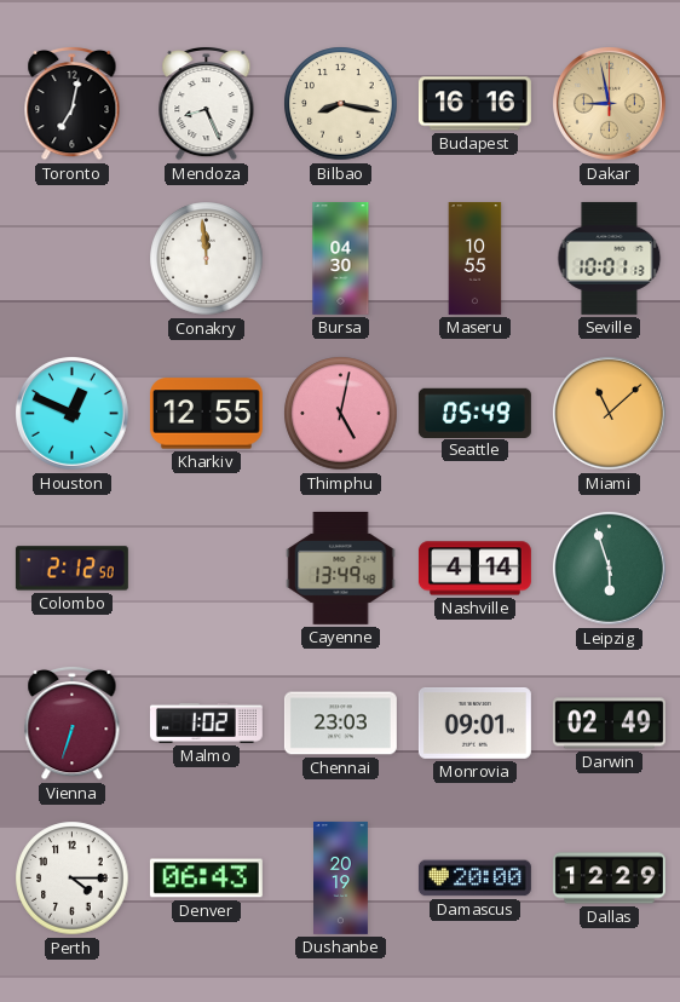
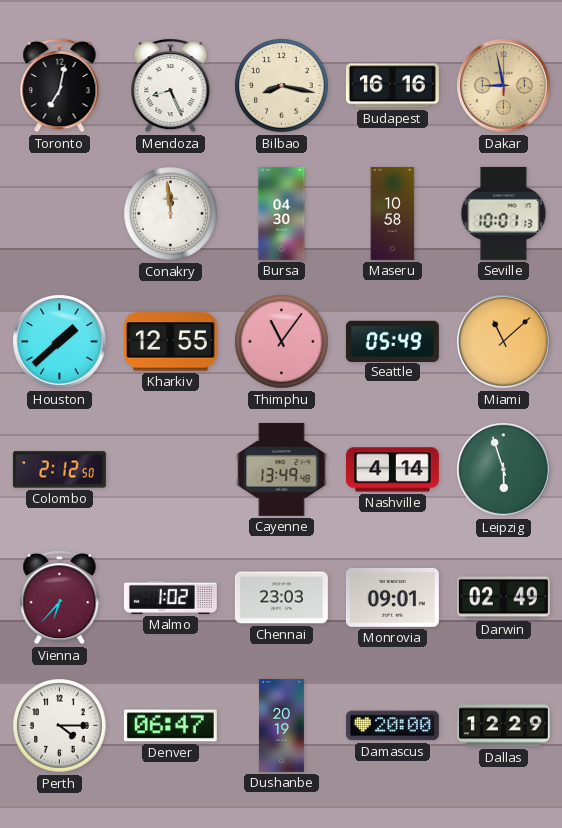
Maseru: 10:55 -> 10:58 (393, 213)
Houston: 12:49 -> 1:38 (60, 342)
Thimphu: 5:02 -> 11:06 (282, 342)
Vienna: 6:33 -> 6:37 (60, 597)
Denver: 06:43 -> 06:47 (170, 726)
